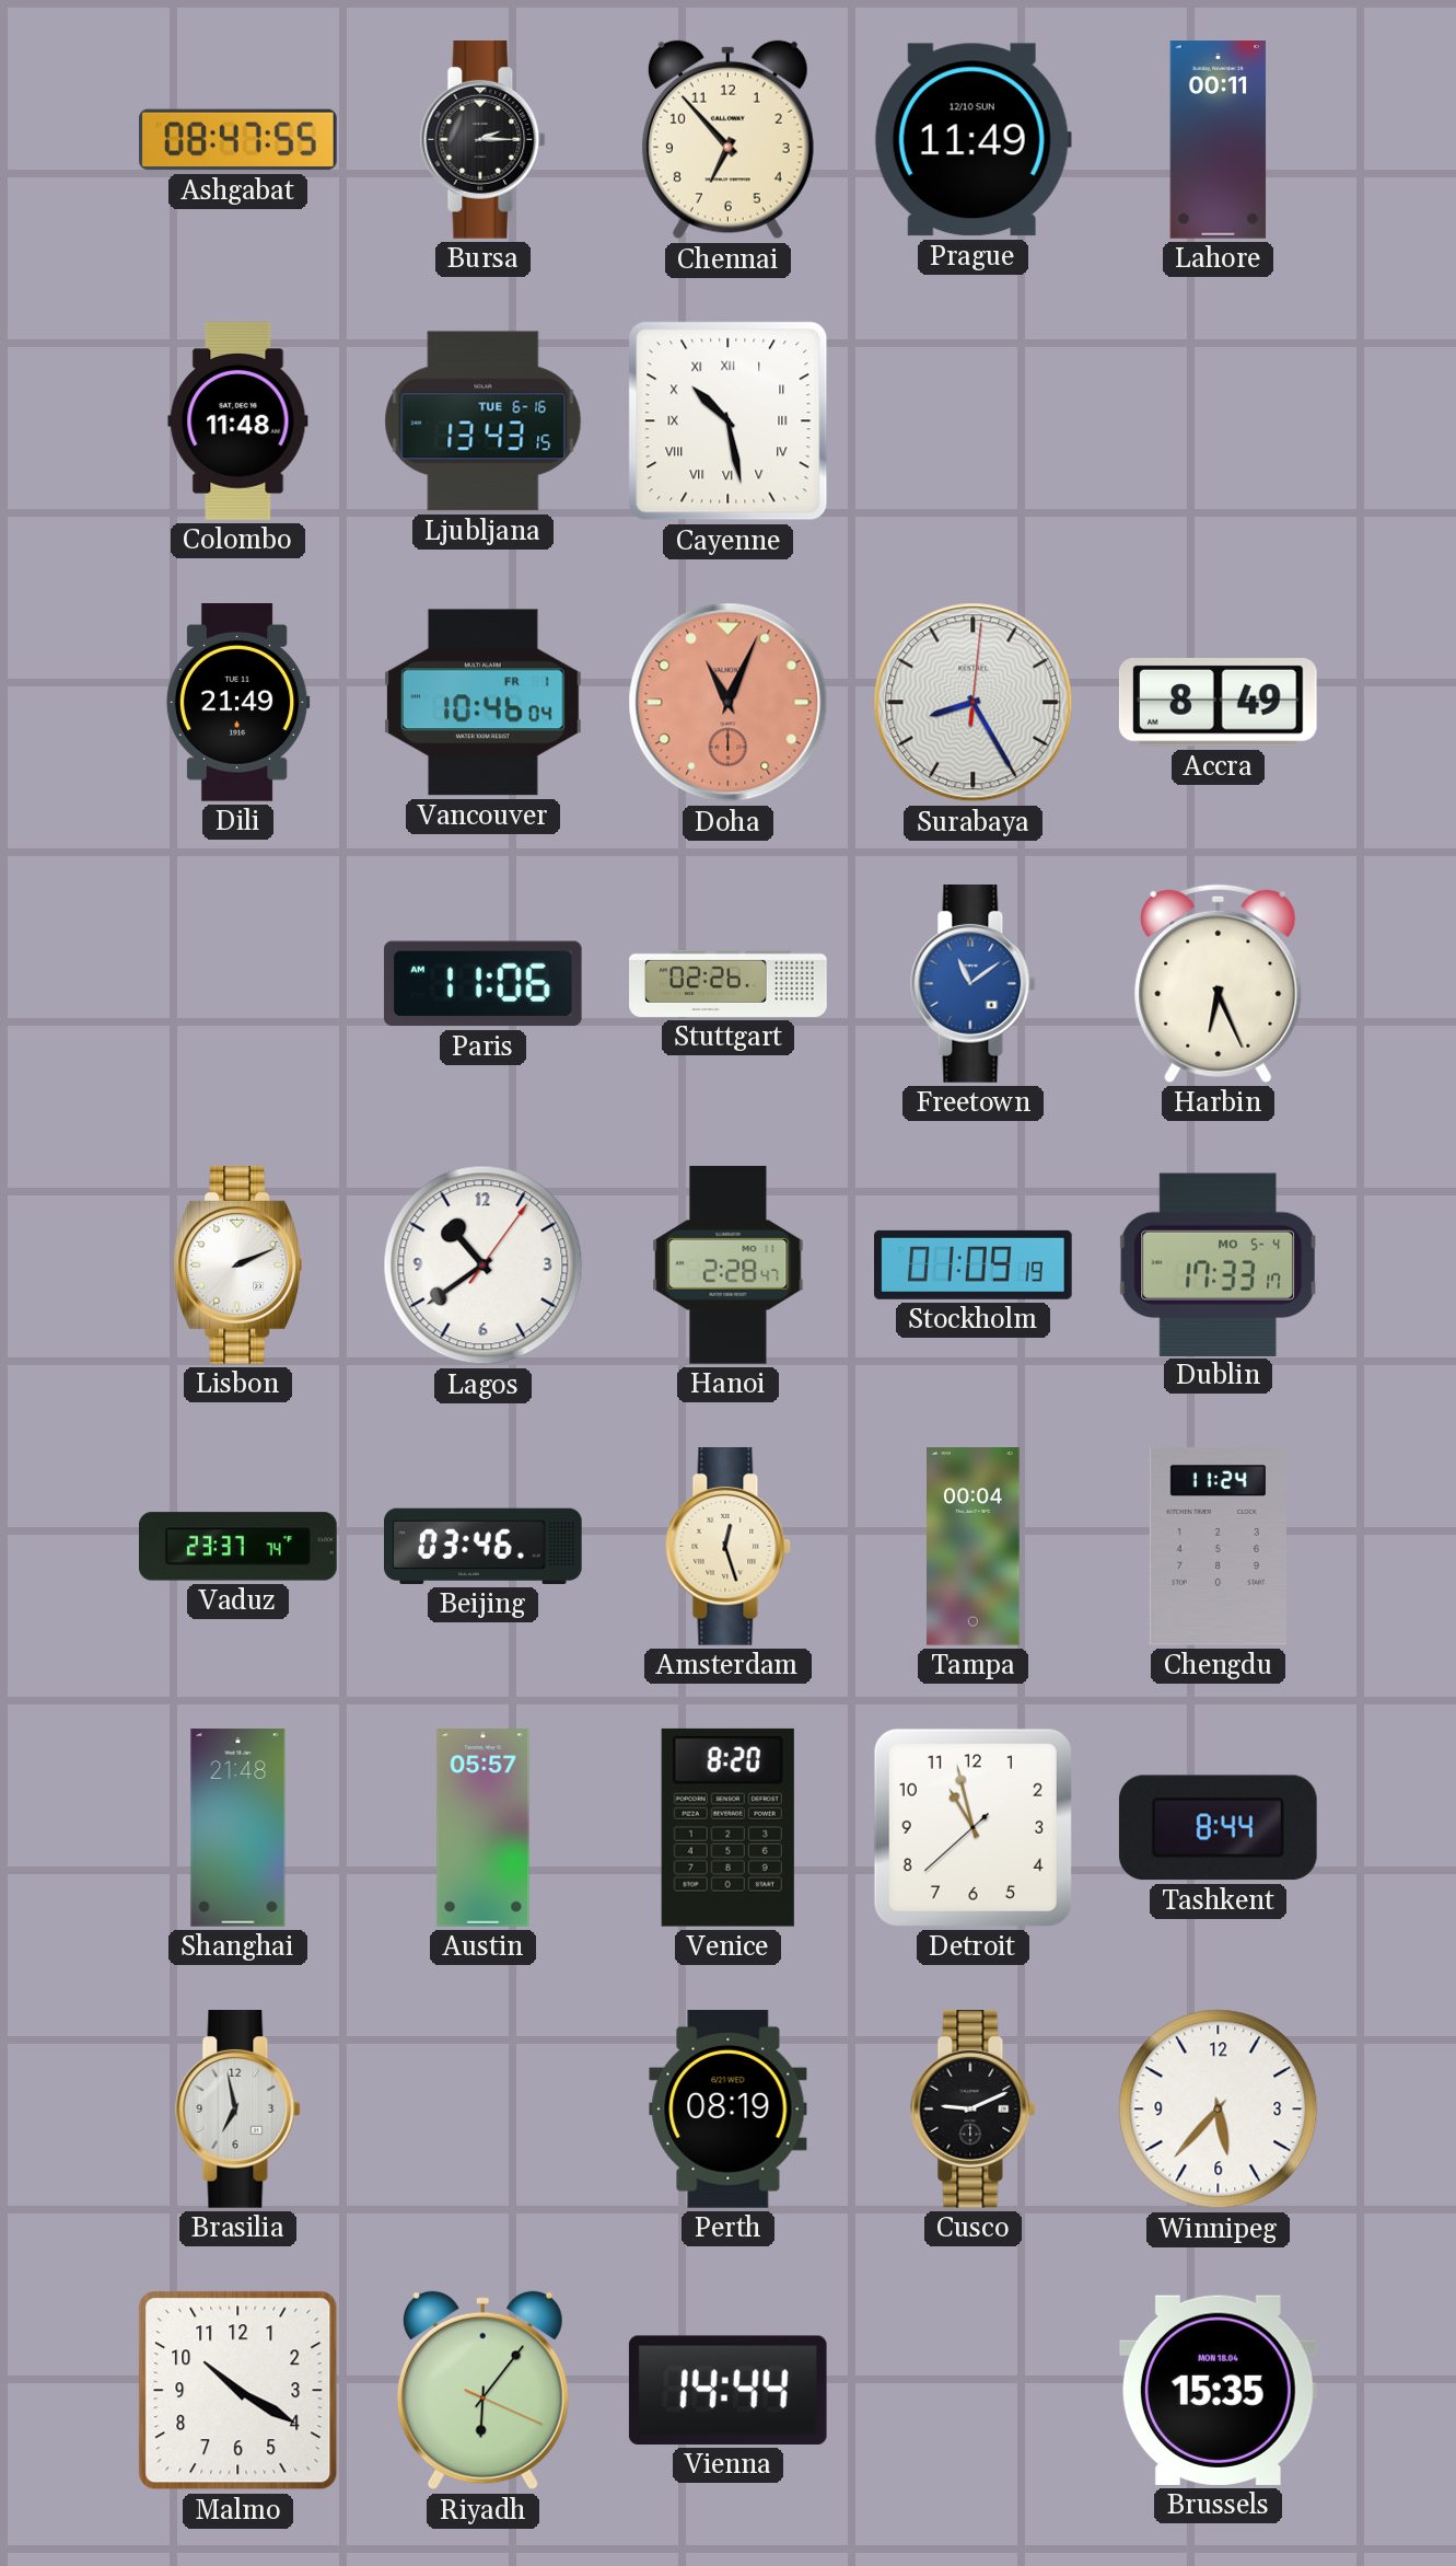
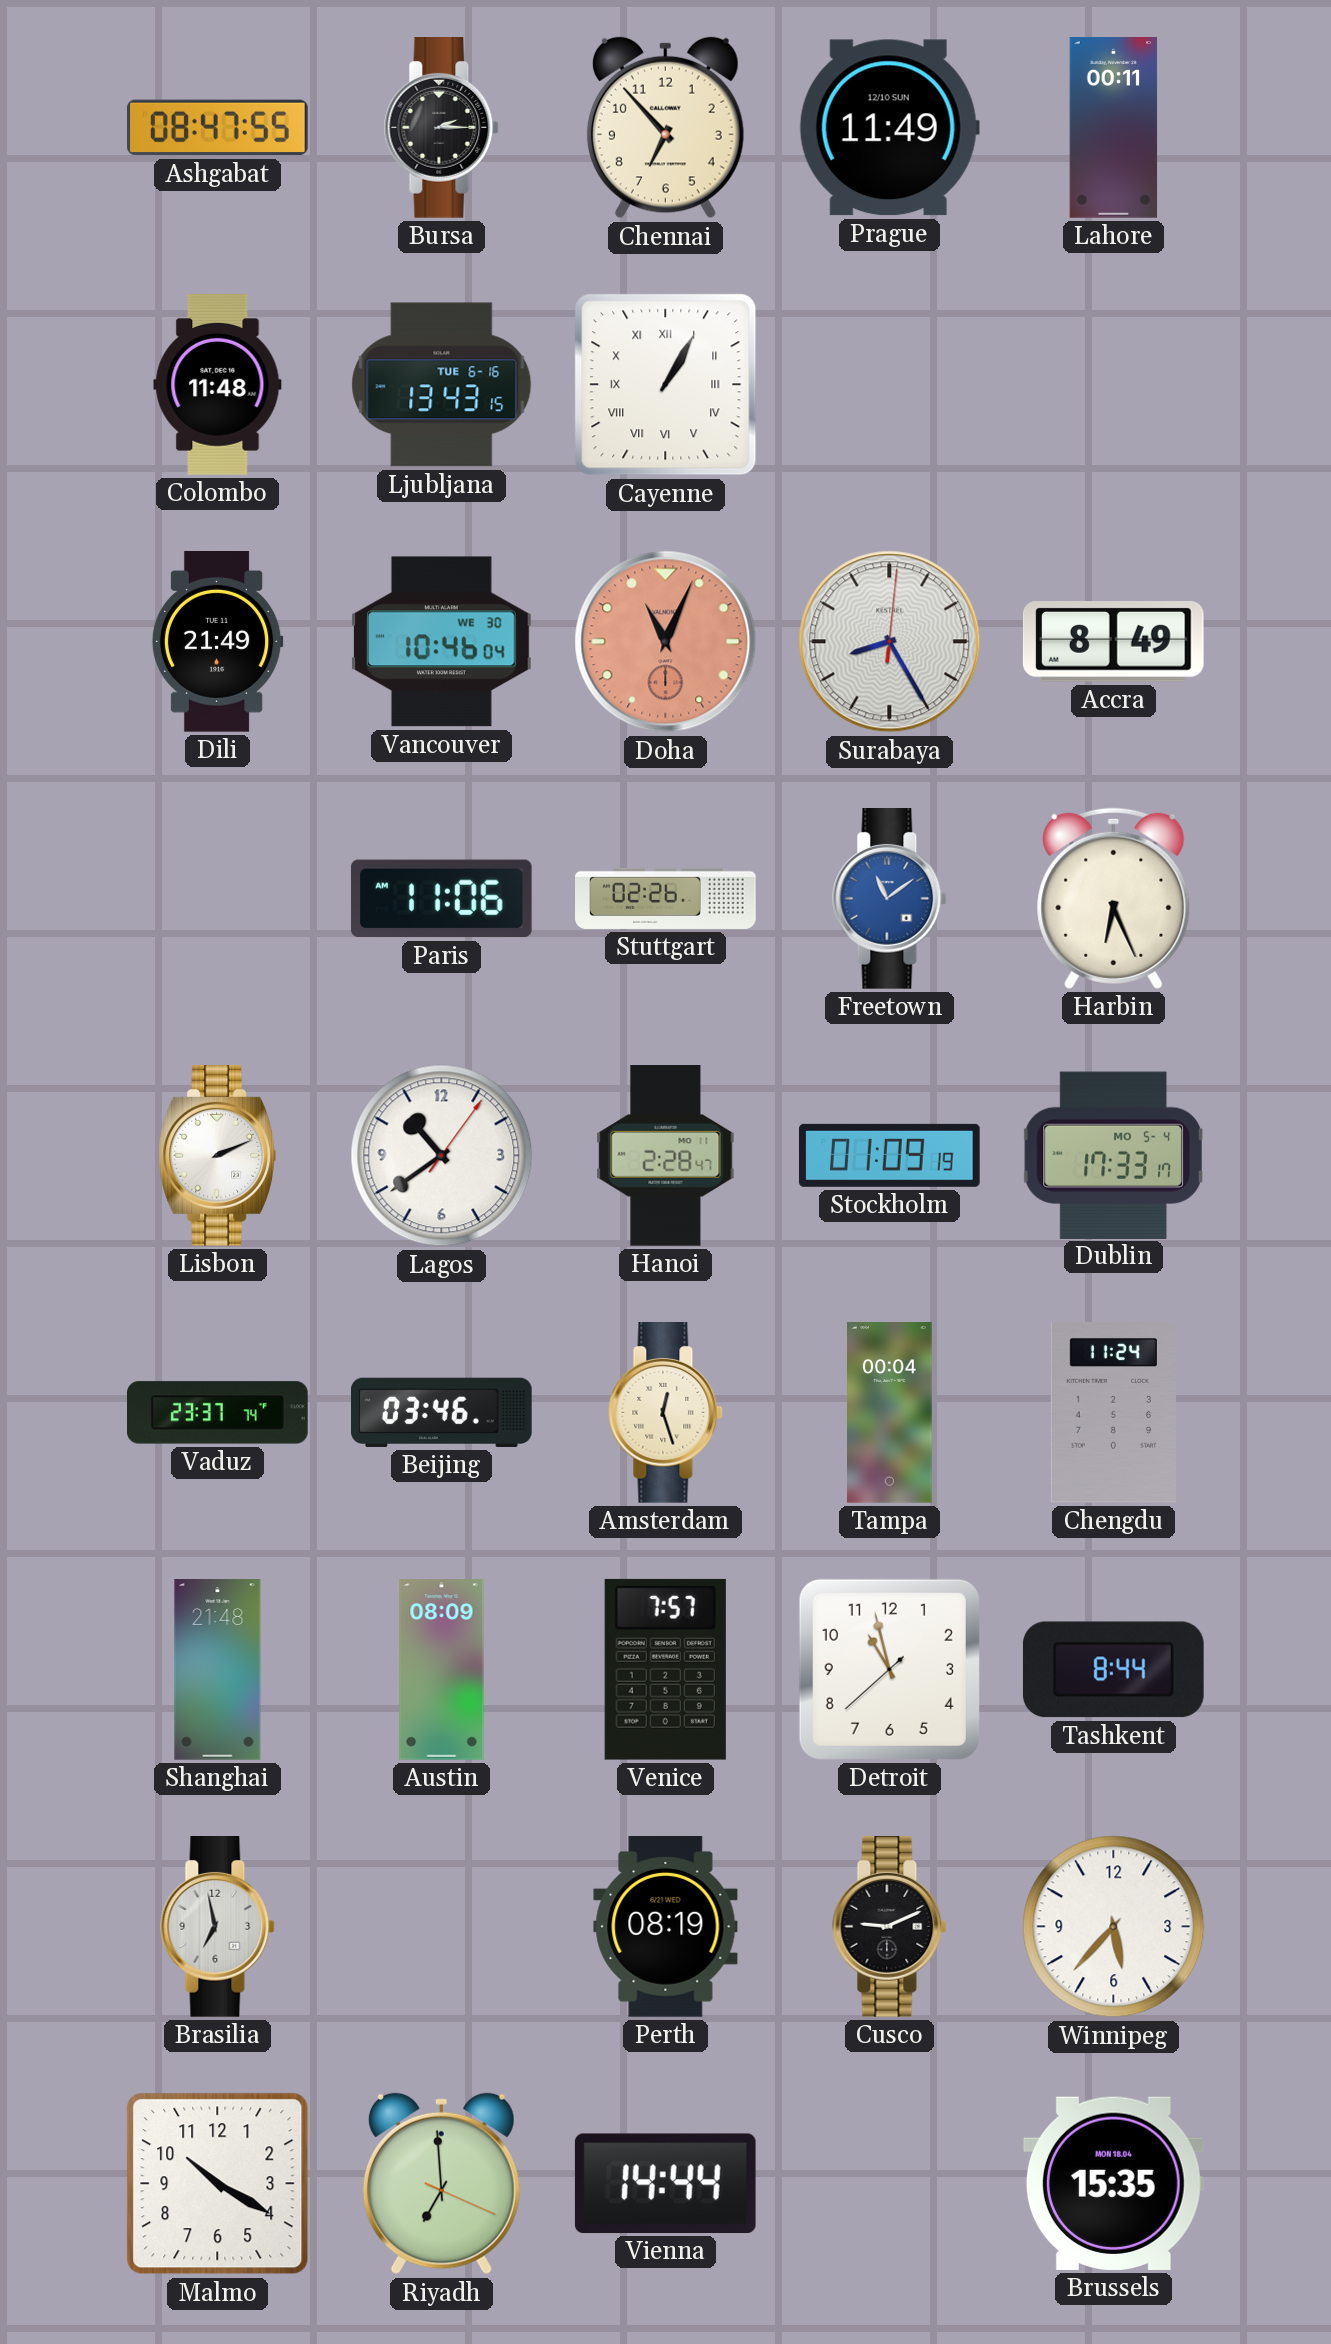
Cayenne: 10:28 -> 1:05 (666, 385)
Vancouver date: FR 1 -> WE 30 (442, 642)
Austin: 05:57 -> 08:09 (442, 1670)
Venice: 8:20 -> 7:57 (665, 1669)
Riyadh: 6:06 -> 6:59 (441, 2184)
